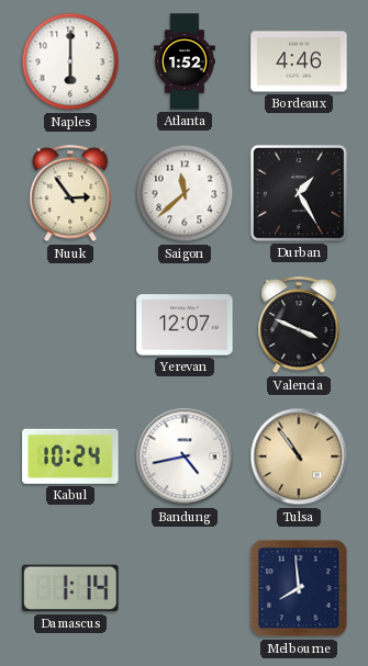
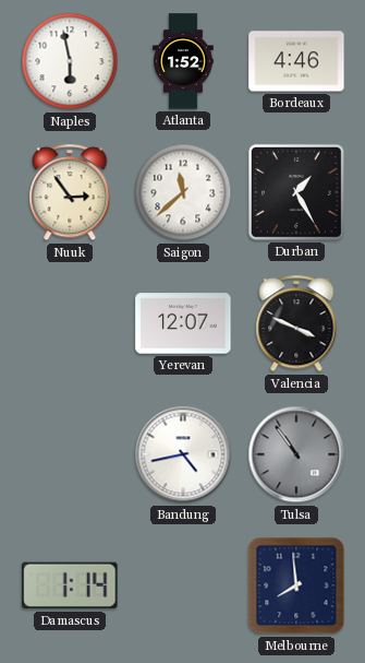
Naples: 6:00 -> 5:58 (70, 61)
Kabul: 10:24 -> none (70, 456)
Tulsa dial: champagne -> grey (296, 454)
